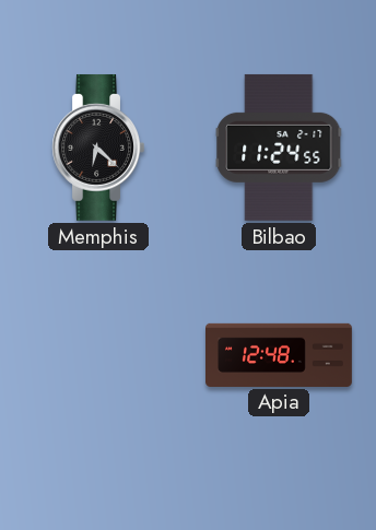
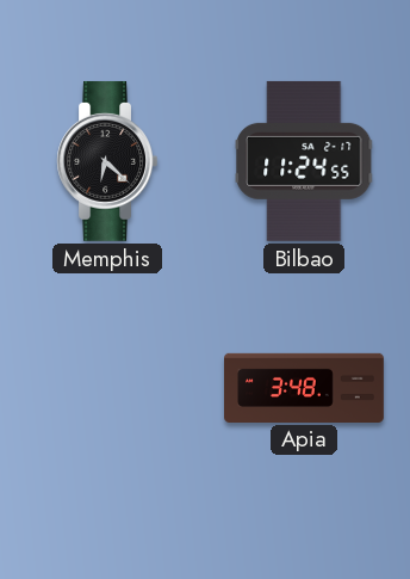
Apia: 12:48 -> 3:48 (304, 387)
